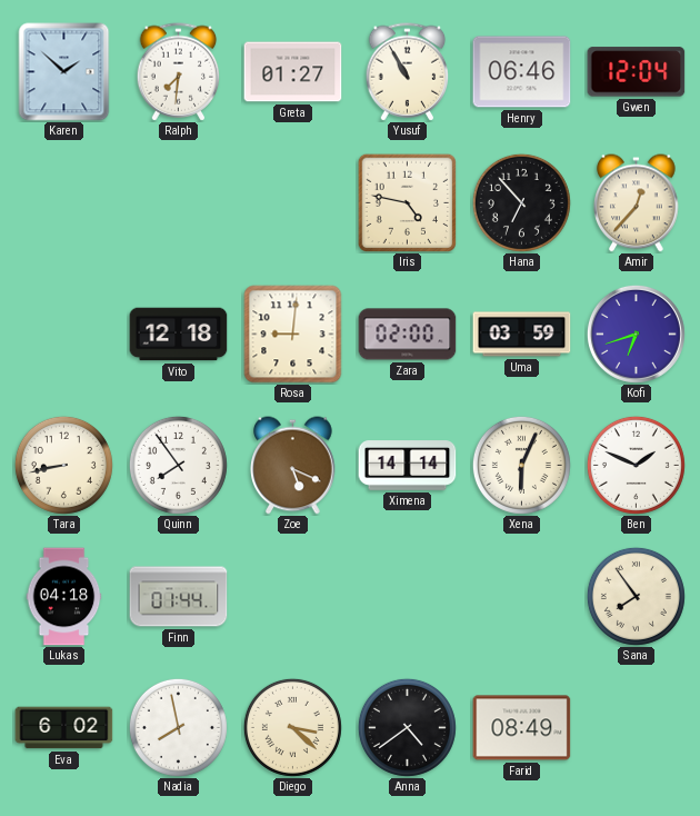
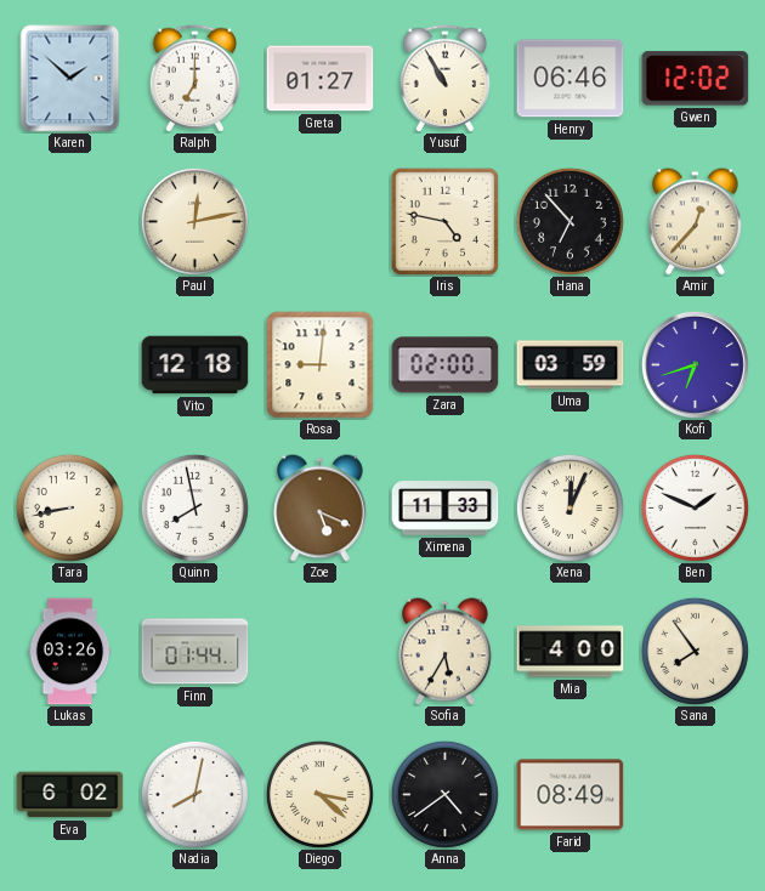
Ralph: 7:31 -> 7:00 (195, 79)
Gwen: 12:04 -> 12:02 (696, 79)
Paul: none -> 12:13 (194, 221)
Quinn: 7:54 -> 7:58 (194, 507)
Ximena: 14:14 -> 11:33 (446, 509)
Xena: 6:04 -> 12:04 (569, 507)
Lukas: 04:18 -> 03:26 (70, 652)
Sofia: none -> 5:35 (446, 652)
Mia: none -> 4:00 (571, 652)
Nadia: 7:58 -> 8:02 (194, 794)
